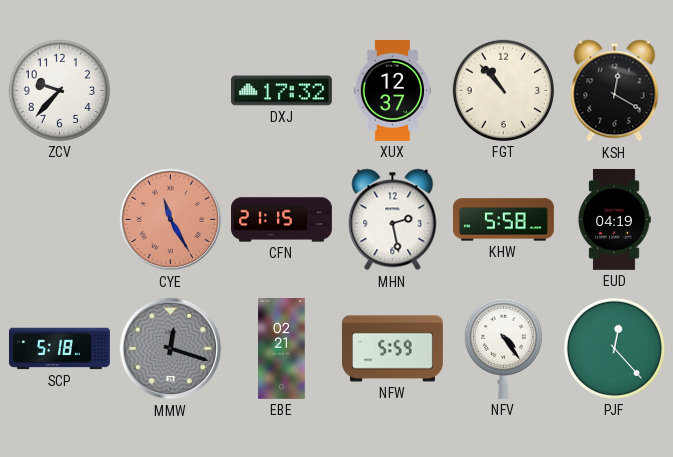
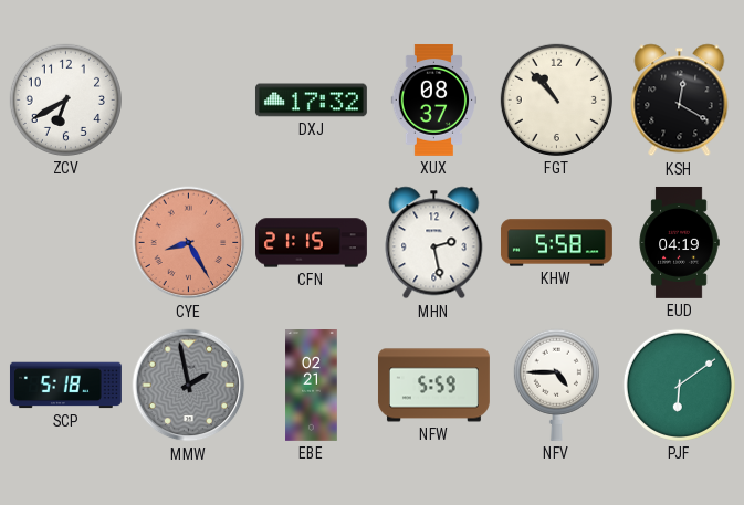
ZCV: 9:37 -> 6:40 (65, 99)
XUX: 12:37 -> 08:37 (433, 99)
CYE: 11:25 -> 8:25 (189, 243)
MMW: 12:18 -> 1:58 (189, 386)
NFV: 4:24 -> 4:45 (556, 385)
PJF: 12:23 -> 6:09 (679, 385)
